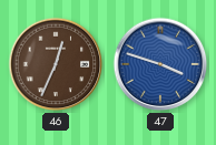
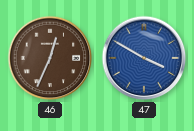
47: 3:48 -> 3:50 (144, 58)
